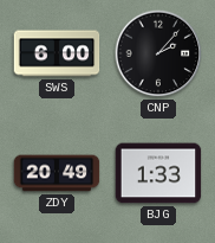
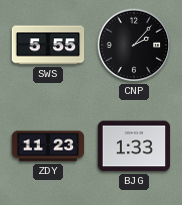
SWS: 6:00 -> 5:55 (48, 45)
ZDY: 20:49 -> 11:23 (48, 146)
